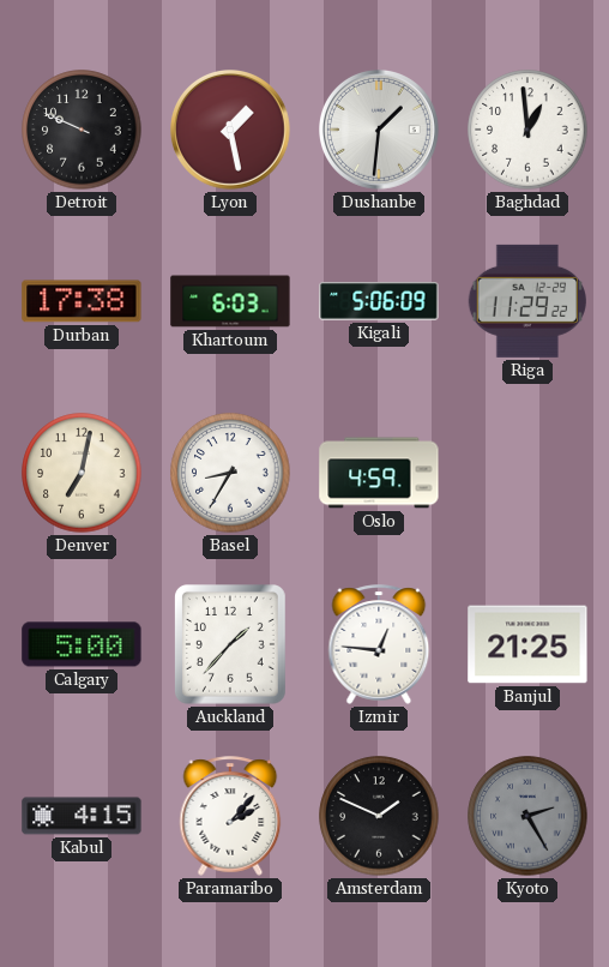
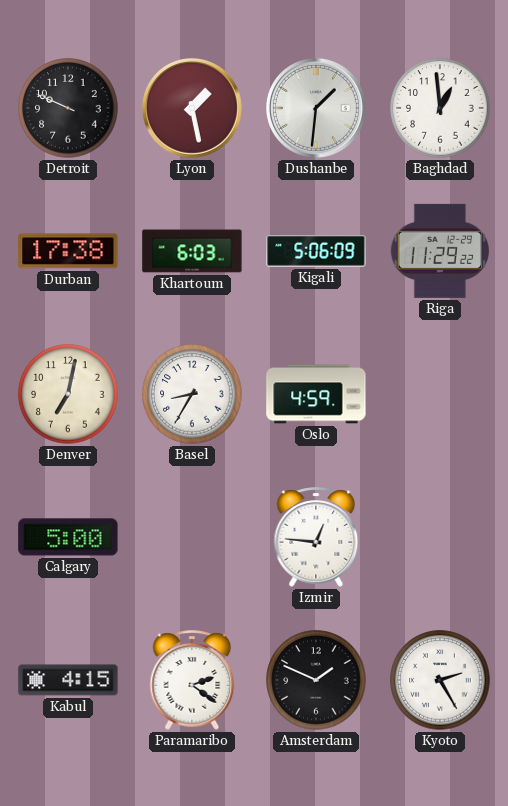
Auckland: 1:37 -> none (231, 645)
Banjul: 21:25 -> none (527, 644)
Paramaribo: 2:07 -> 2:21 (192, 680)
Kyoto dial: grey -> white (440, 680)
